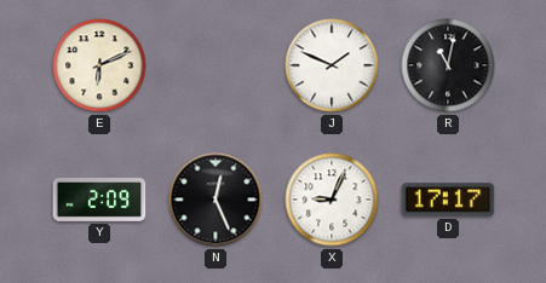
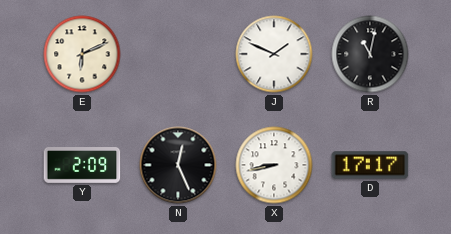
X: 9:04 -> 8:43 (274, 165)
